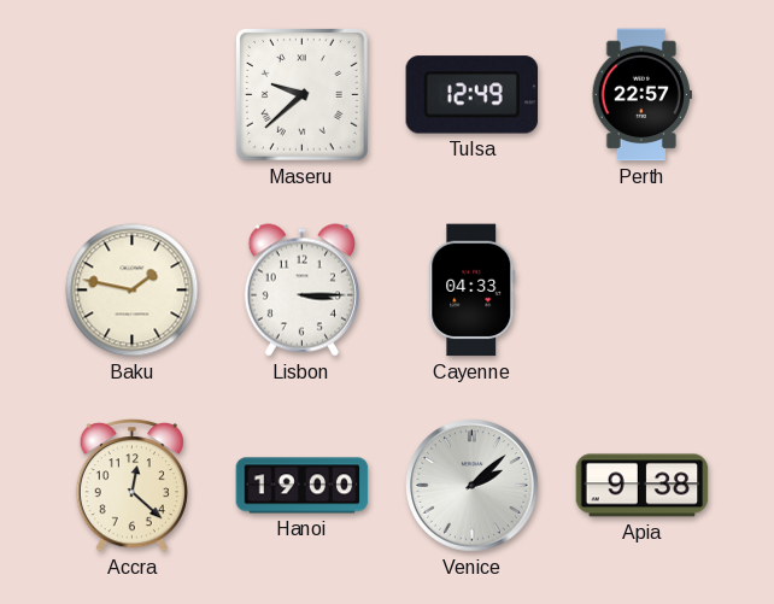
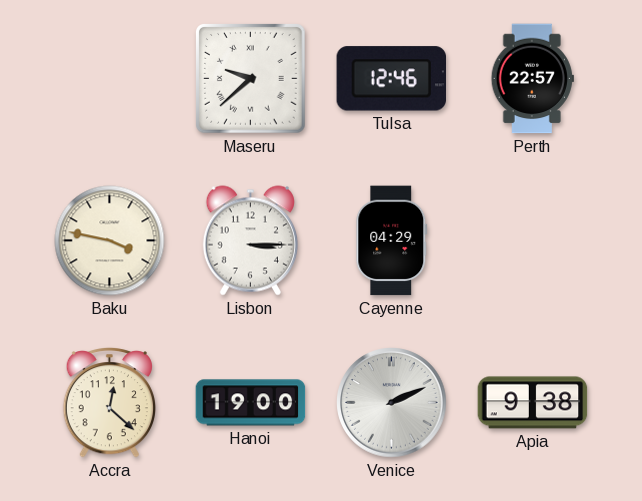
Tulsa: 12:49 -> 12:46 (391, 79)
Baku: 1:47 -> 3:47 (110, 241)
Cayenne: 04:33 -> 04:29 (392, 241)
Venice: 2:08 -> 2:11 (392, 403)
